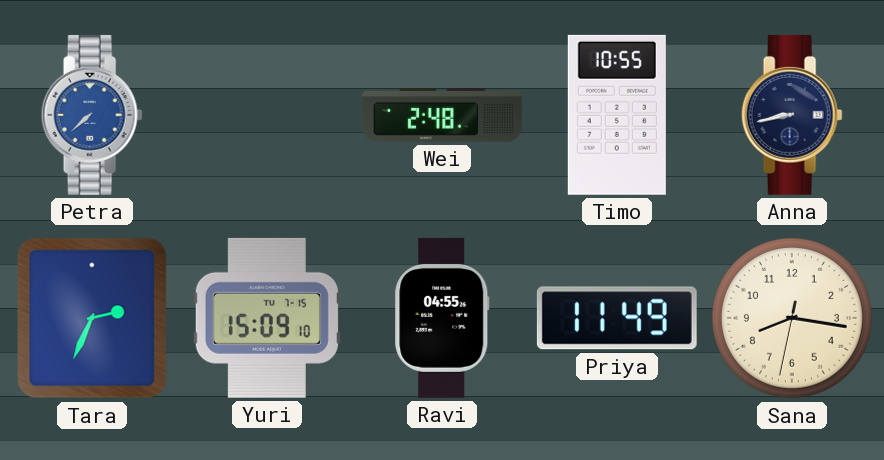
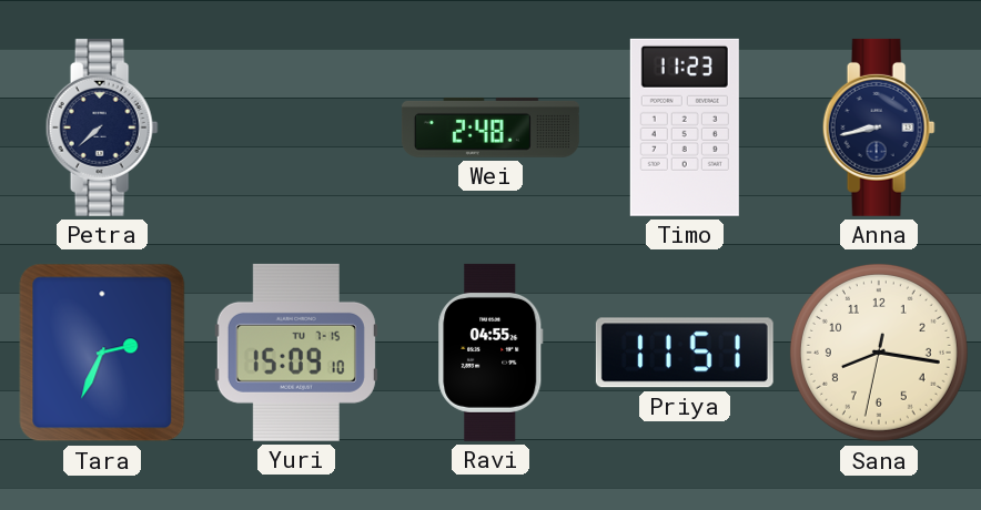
Petra dial: blue -> navy (102, 127)
Timo: 10:55 -> 11:23 (685, 127)
Priya: 11:49 -> 11:51 (685, 353)
